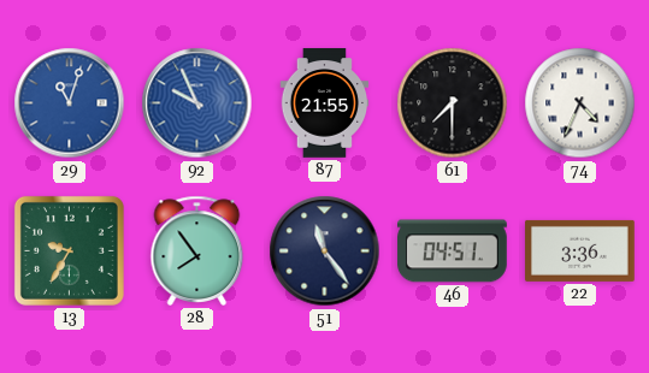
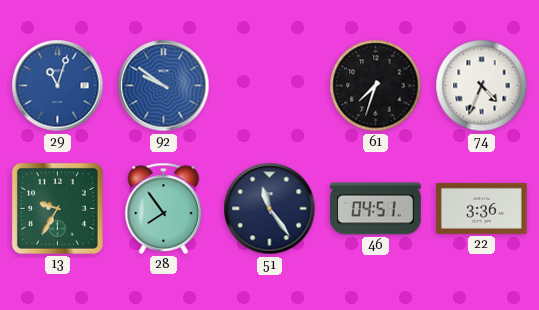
92: 9:56 -> 9:51 (164, 86)
87: 21:55 -> none (325, 103)
61: 7:30 -> 7:33 (376, 86)
